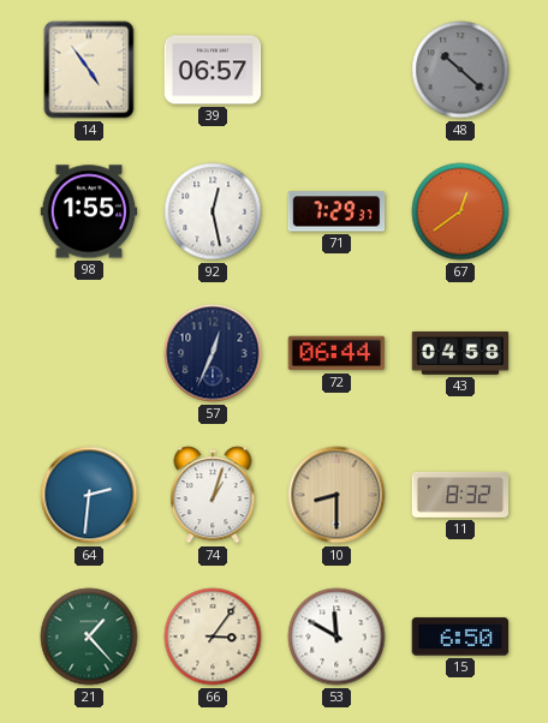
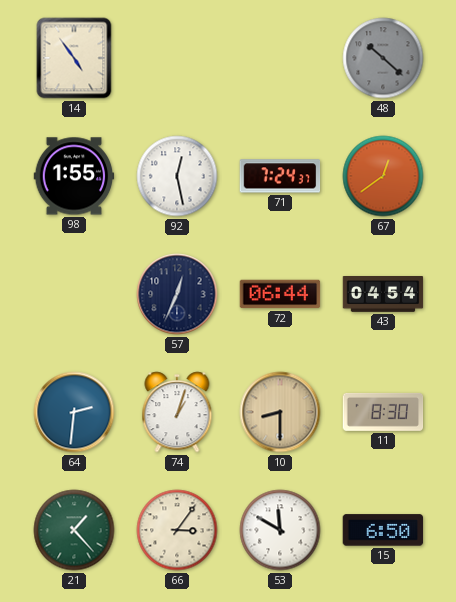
39: 06:57 -> none (213, 70)
71: 7:29 -> 7:24 (280, 176)
43: 04:58 -> 04:54 (383, 295)
11: 8:32 -> 8:30 (383, 412)
